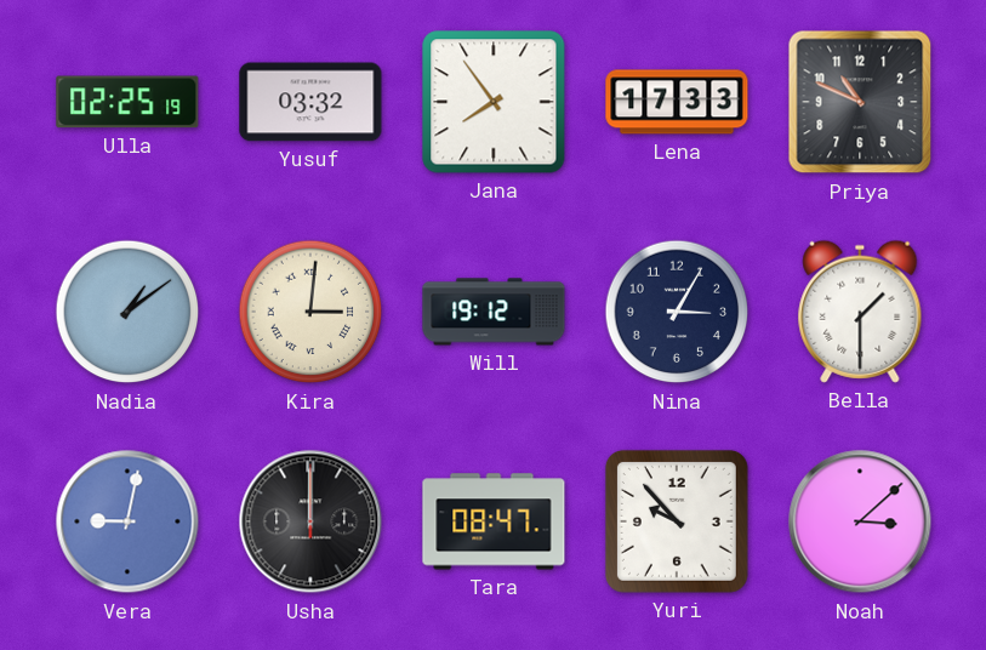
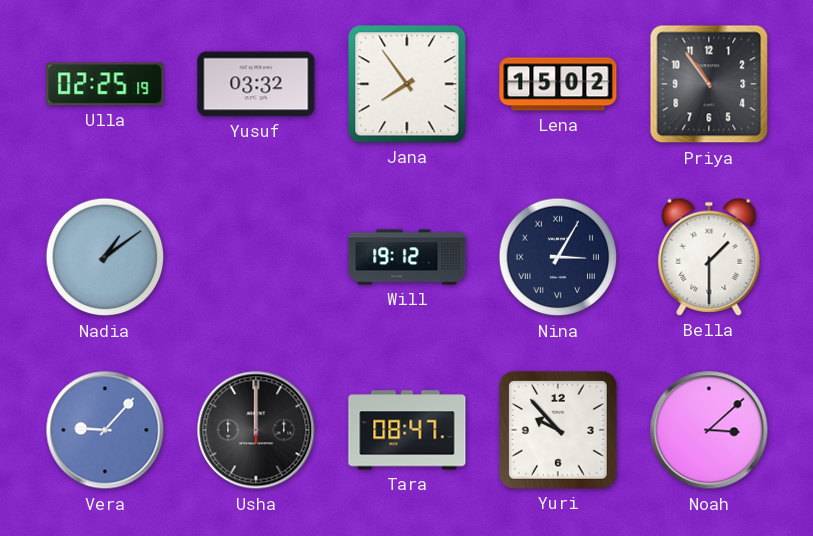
Lena: 17:33 -> 15:02 (558, 84)
Priya: 10:49 -> 10:54 (709, 84)
Kira: 3:01 -> none (310, 312)
Nina numerals: Arabic -> Roman (558, 257)
Vera: 9:02 -> 9:07 (105, 430)
